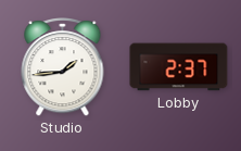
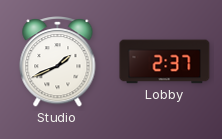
Studio: 1:44 -> 1:41 (58, 62)
